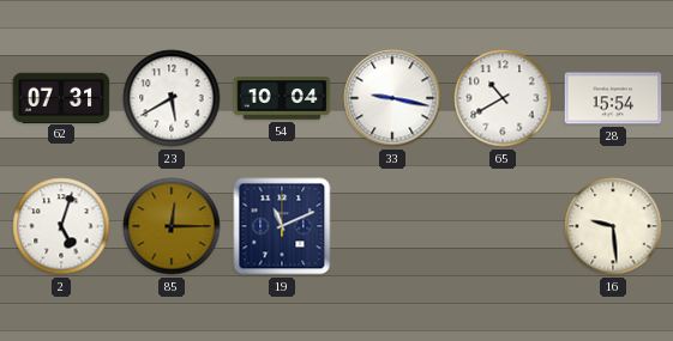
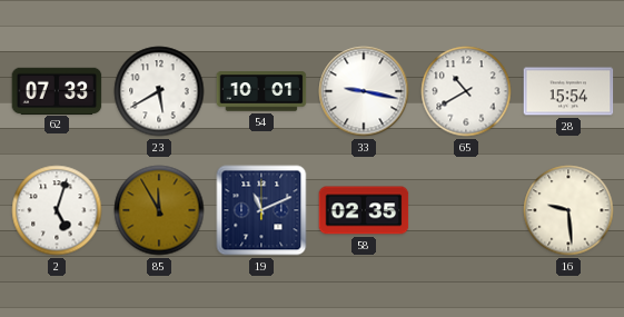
62: 07:31 -> 07:33 (57, 90)
54: 10:04 -> 10:01 (261, 91)
85: 12:15 -> 11:55 (159, 210)
58: none -> 02:35 (364, 210)
